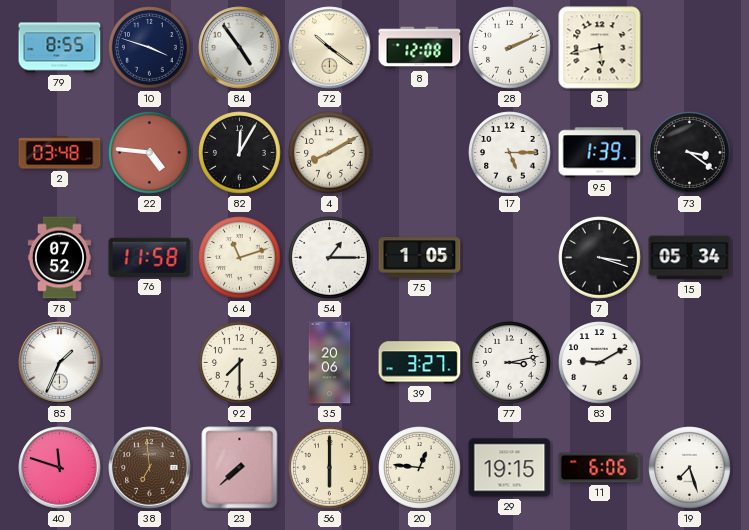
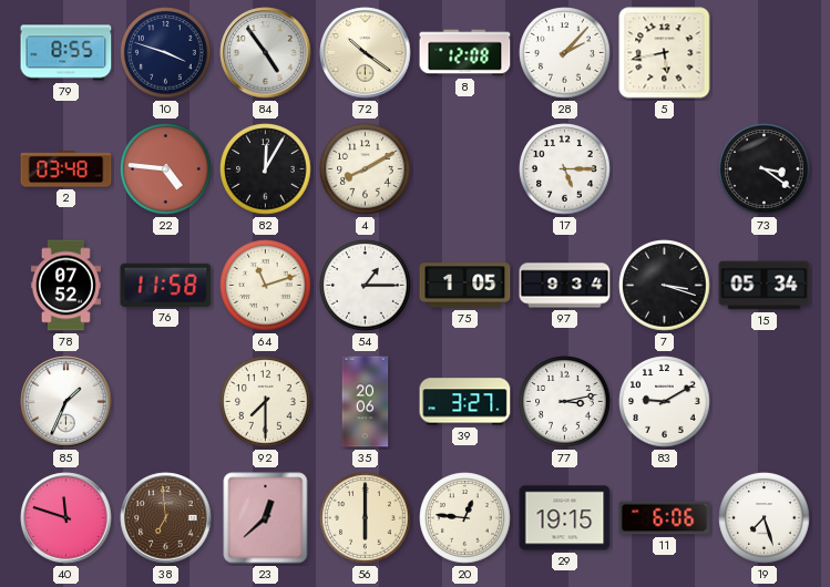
28: 2:11 -> 2:07 (565, 53)
95: 1:39 -> none (600, 153)
97: none -> 9:34 (565, 286)
23: 7:38 -> 12:38 (266, 518)
